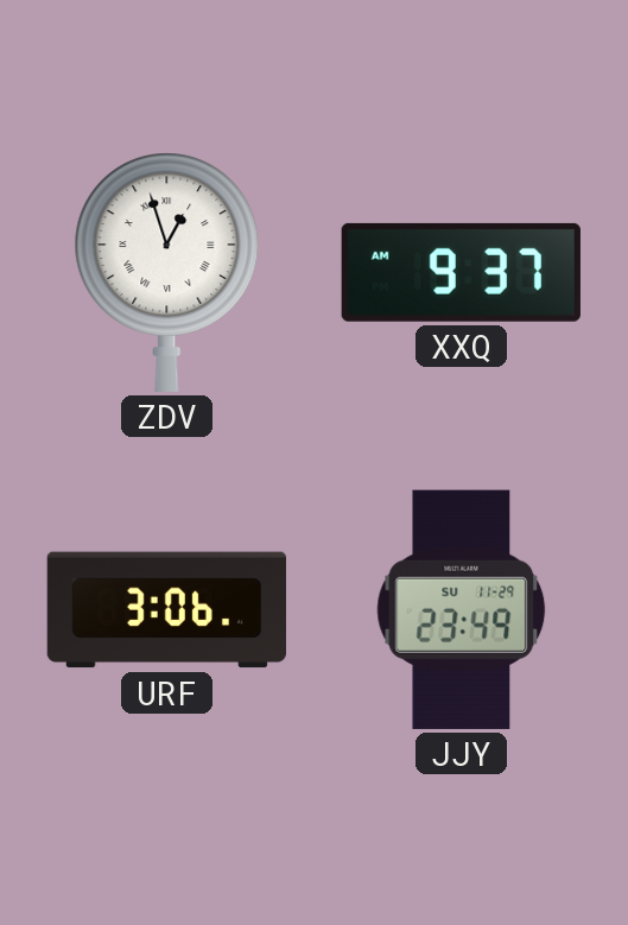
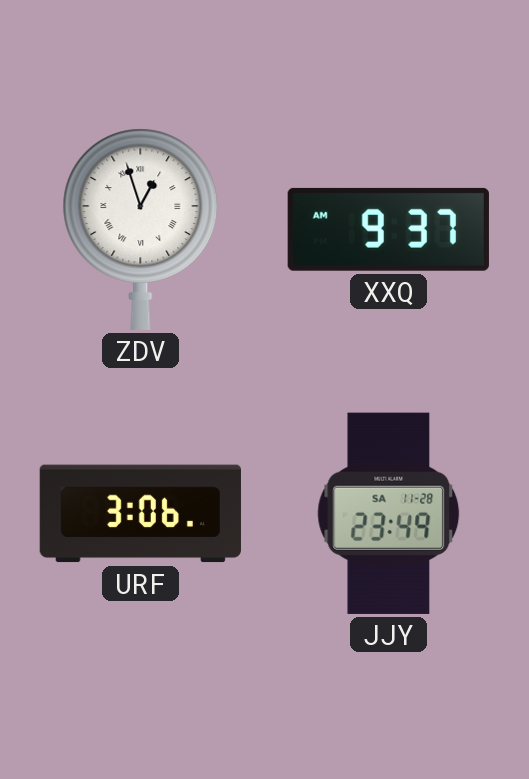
JJY date: SU 11-29 -> SA 11-28 (389, 513)
